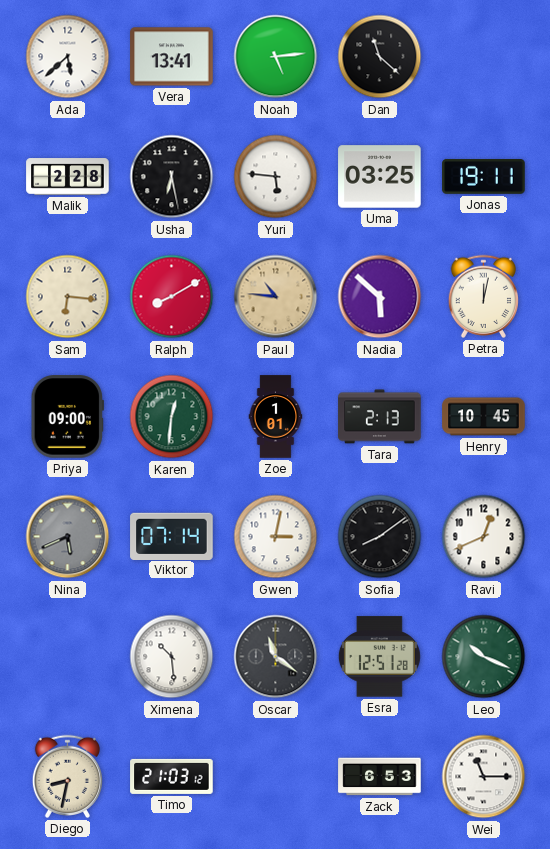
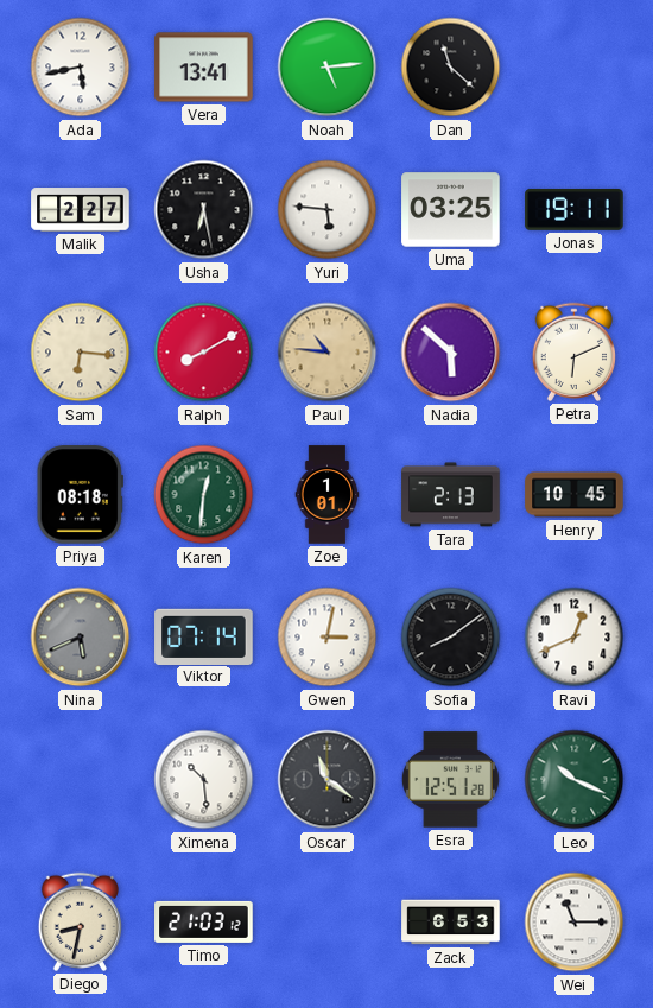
Ada: 5:38 -> 5:43 (81, 68)
Malik: 2:28 -> 2:27 (81, 210)
Petra: 12:02 -> 6:11 (573, 351)
Priya: 09:00 -> 08:18 (80, 495)
